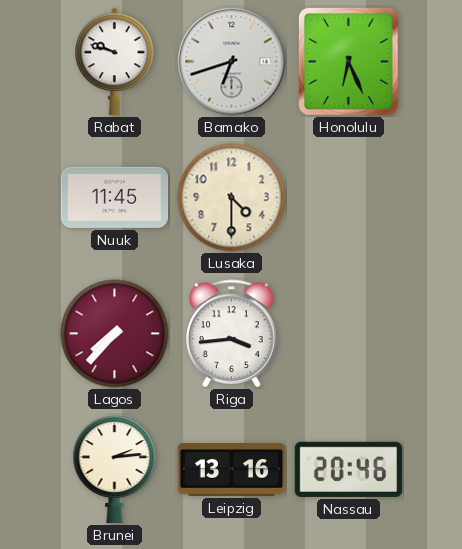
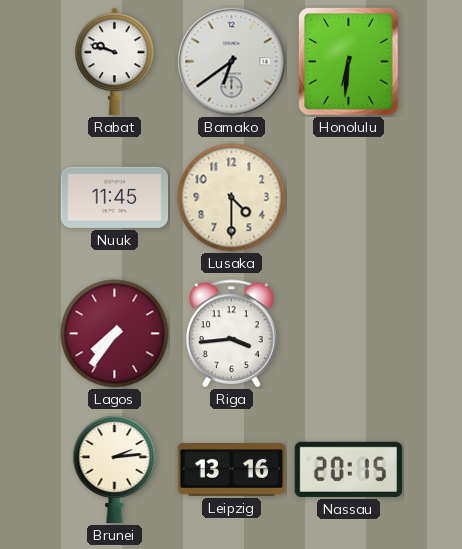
Bamako: 6:42 -> 6:39 (232, 62)
Honolulu: 6:26 -> 6:31 (349, 62)
Lagos: 7:37 -> 7:36 (115, 334)
Nassau: 20:46 -> 20:15 (348, 469)
